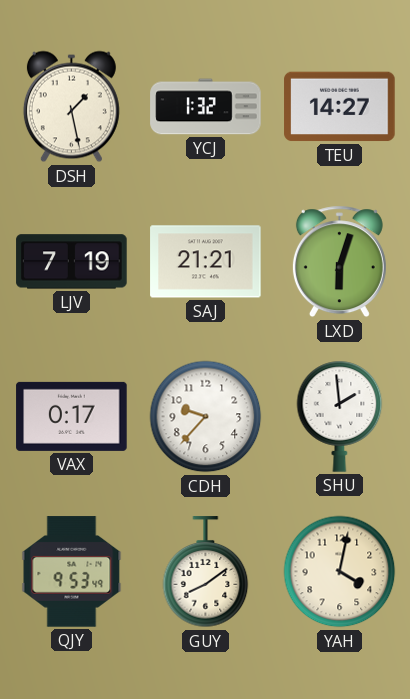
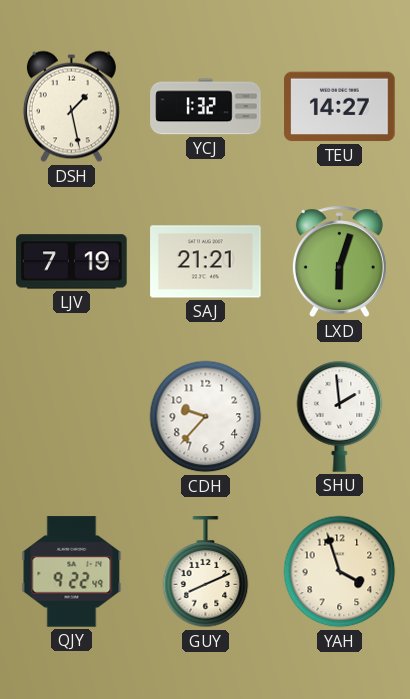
VAX: 0:17 -> none (72, 416)
QJY: 9:53 -> 9:22 (72, 572)
GUY: 8:09 -> 8:11 (206, 572)
YAH: 4:02 -> 3:57 (340, 572)
